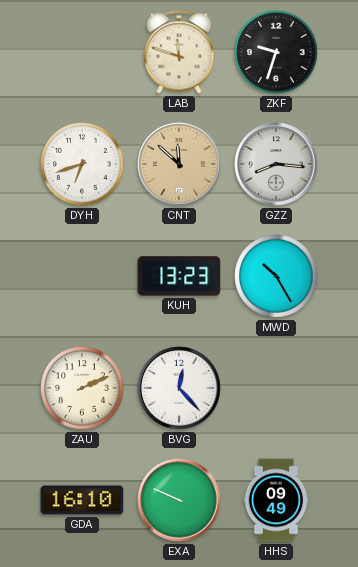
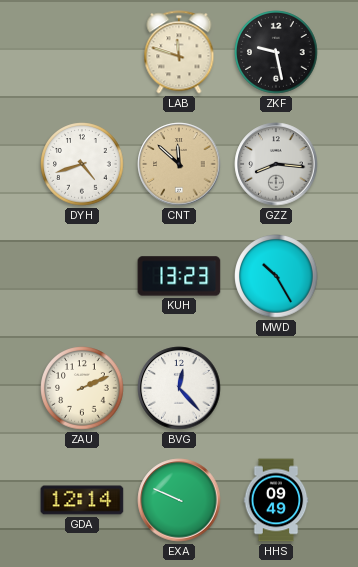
ZKF: 9:33 -> 9:28 (276, 52)
DYH: 6:42 -> 4:42 (82, 164)
GDA: 16:10 -> 12:14 (82, 500)
